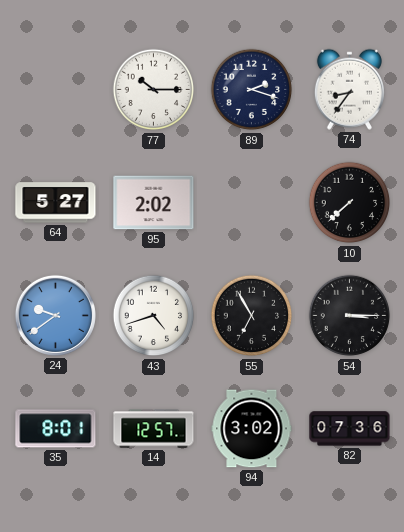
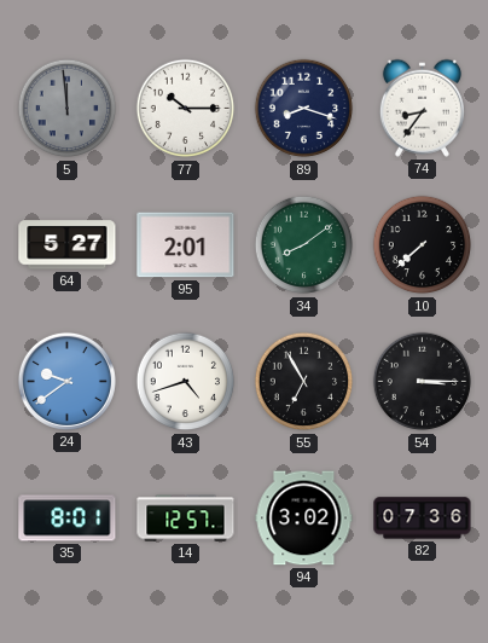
5: none -> 11:59 (68, 109)
89: 2:18 -> 8:18 (304, 109)
95: 2:02 -> 2:01 (186, 245)
34: none -> 8:09 (304, 245)
